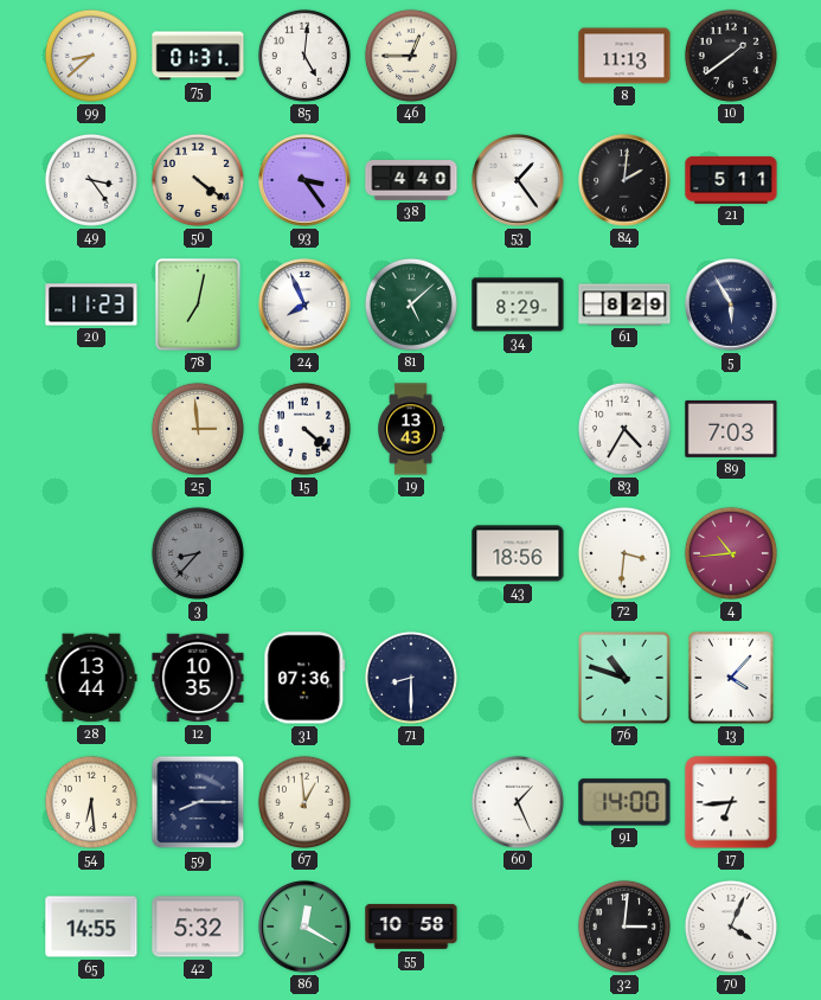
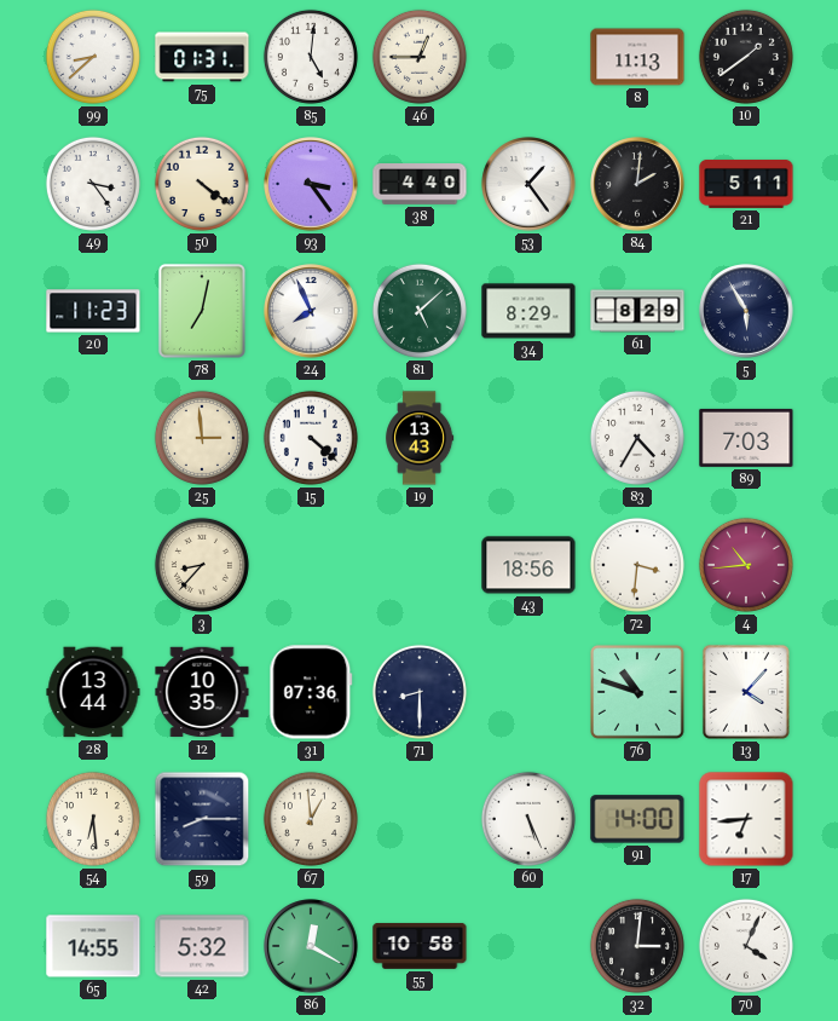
3 dial: grey -> cream (202, 565)
60: 1:26 -> 5:26 (528, 819)
